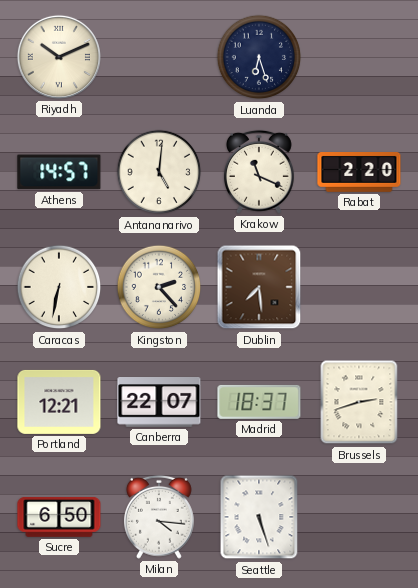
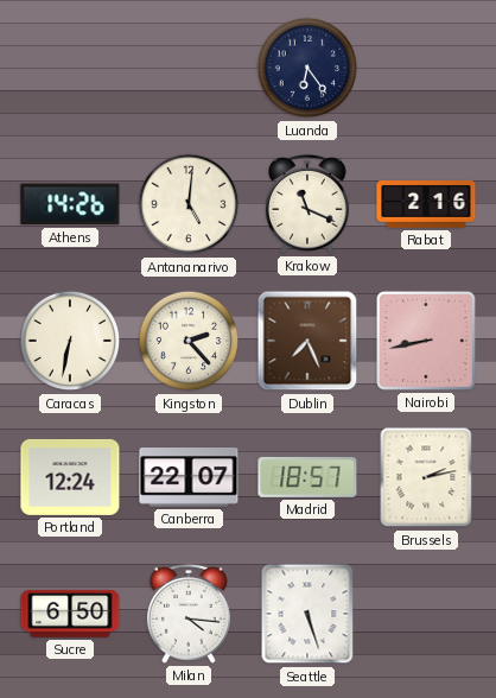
Riyadh: 10:11 -> none (59, 57)
Luanda: 6:27 -> 6:24 (307, 68)
Athens: 14:57 -> 14:26 (70, 204)
Rabat: 2:20 -> 2:16 (426, 205)
Dublin: 7:29 -> 7:26 (307, 341)
Nairobi: none -> 8:43 (427, 342)
Portland: 12:21 -> 12:24 (70, 477)
Madrid: 18:37 -> 18:57 (307, 477)
Brussels: 2:42 -> 2:13 (426, 477)
